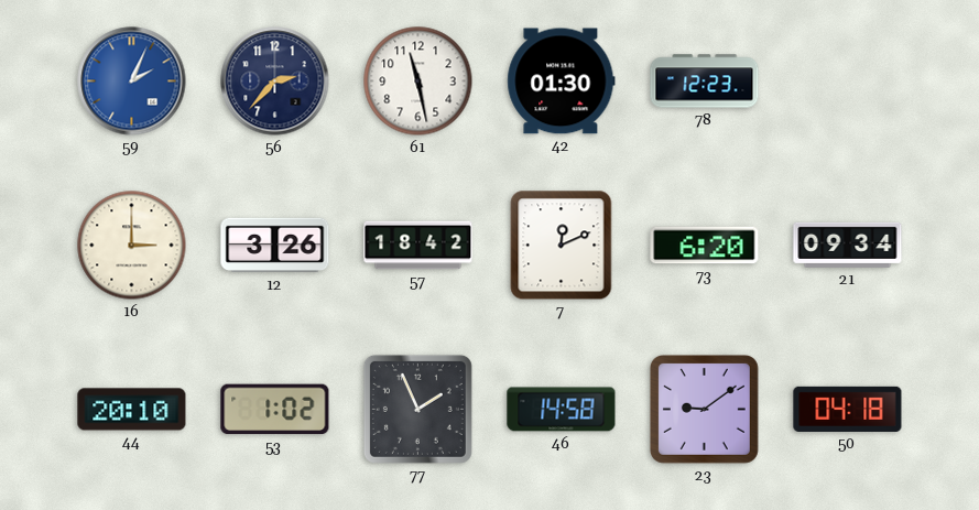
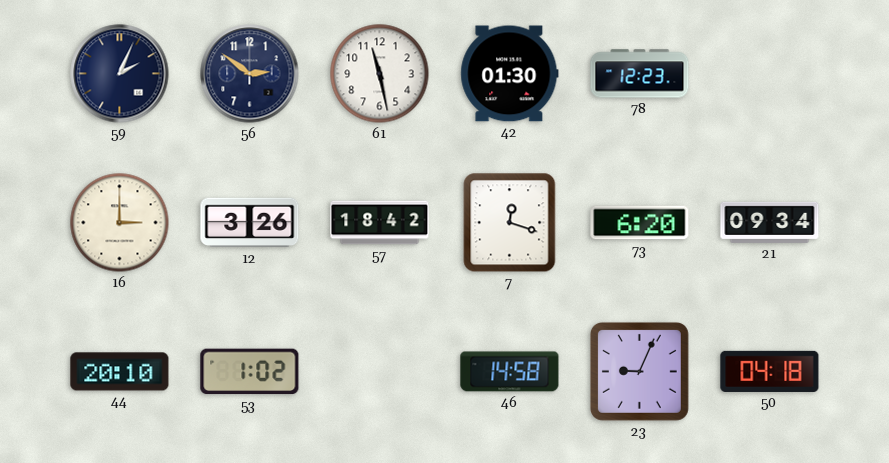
59 dial: blue -> navy (120, 74)
56: 2:37 -> 2:51 (250, 74)
7: 12:11 -> 12:18 (510, 223)
77: 1:56 -> none (417, 409)
23: 9:09 -> 9:04 (639, 371)
